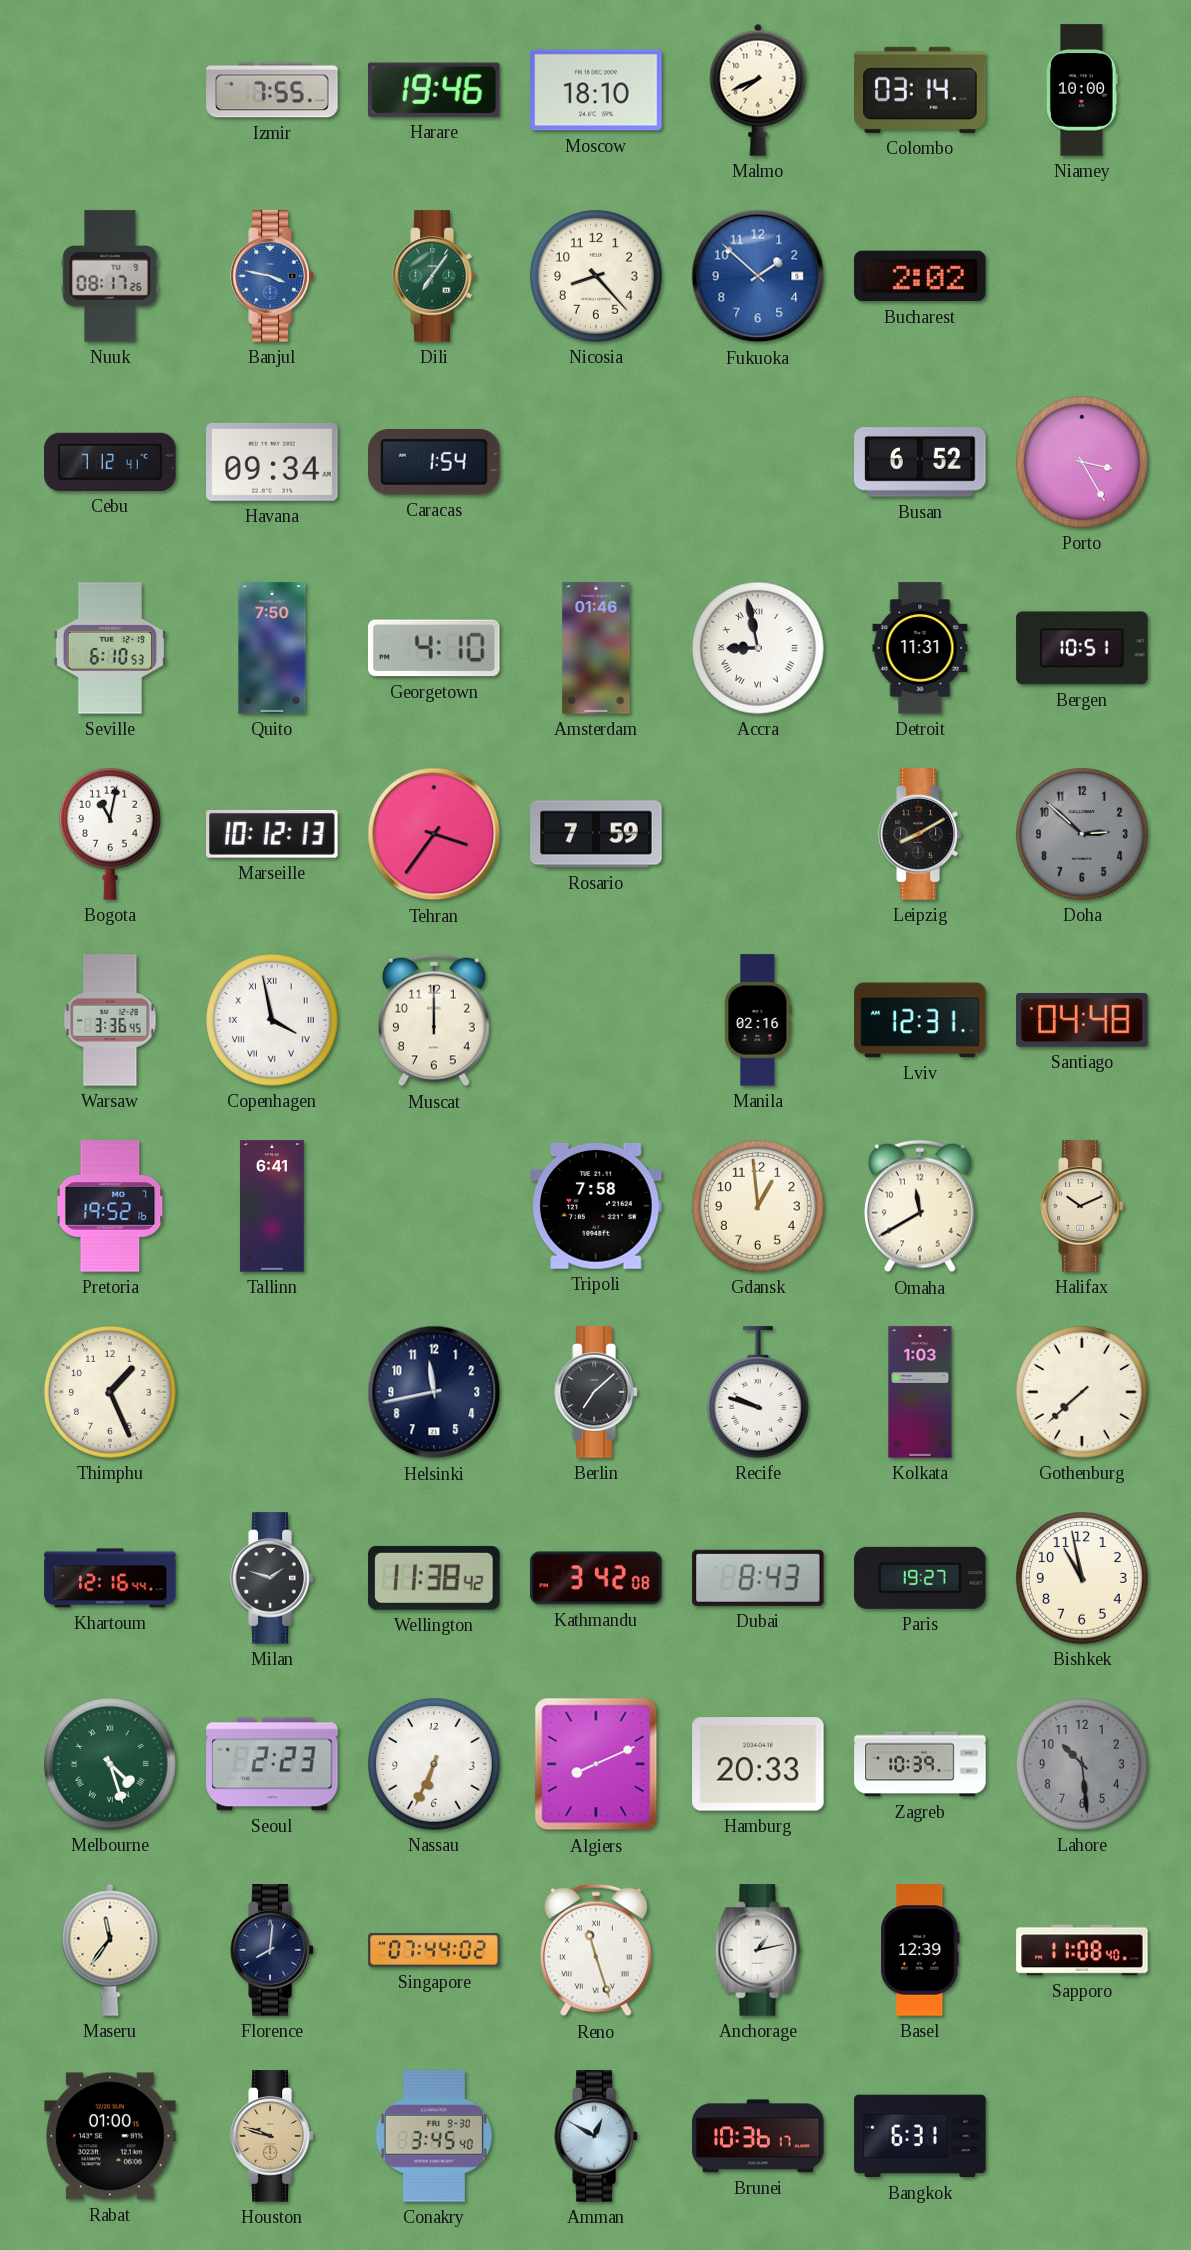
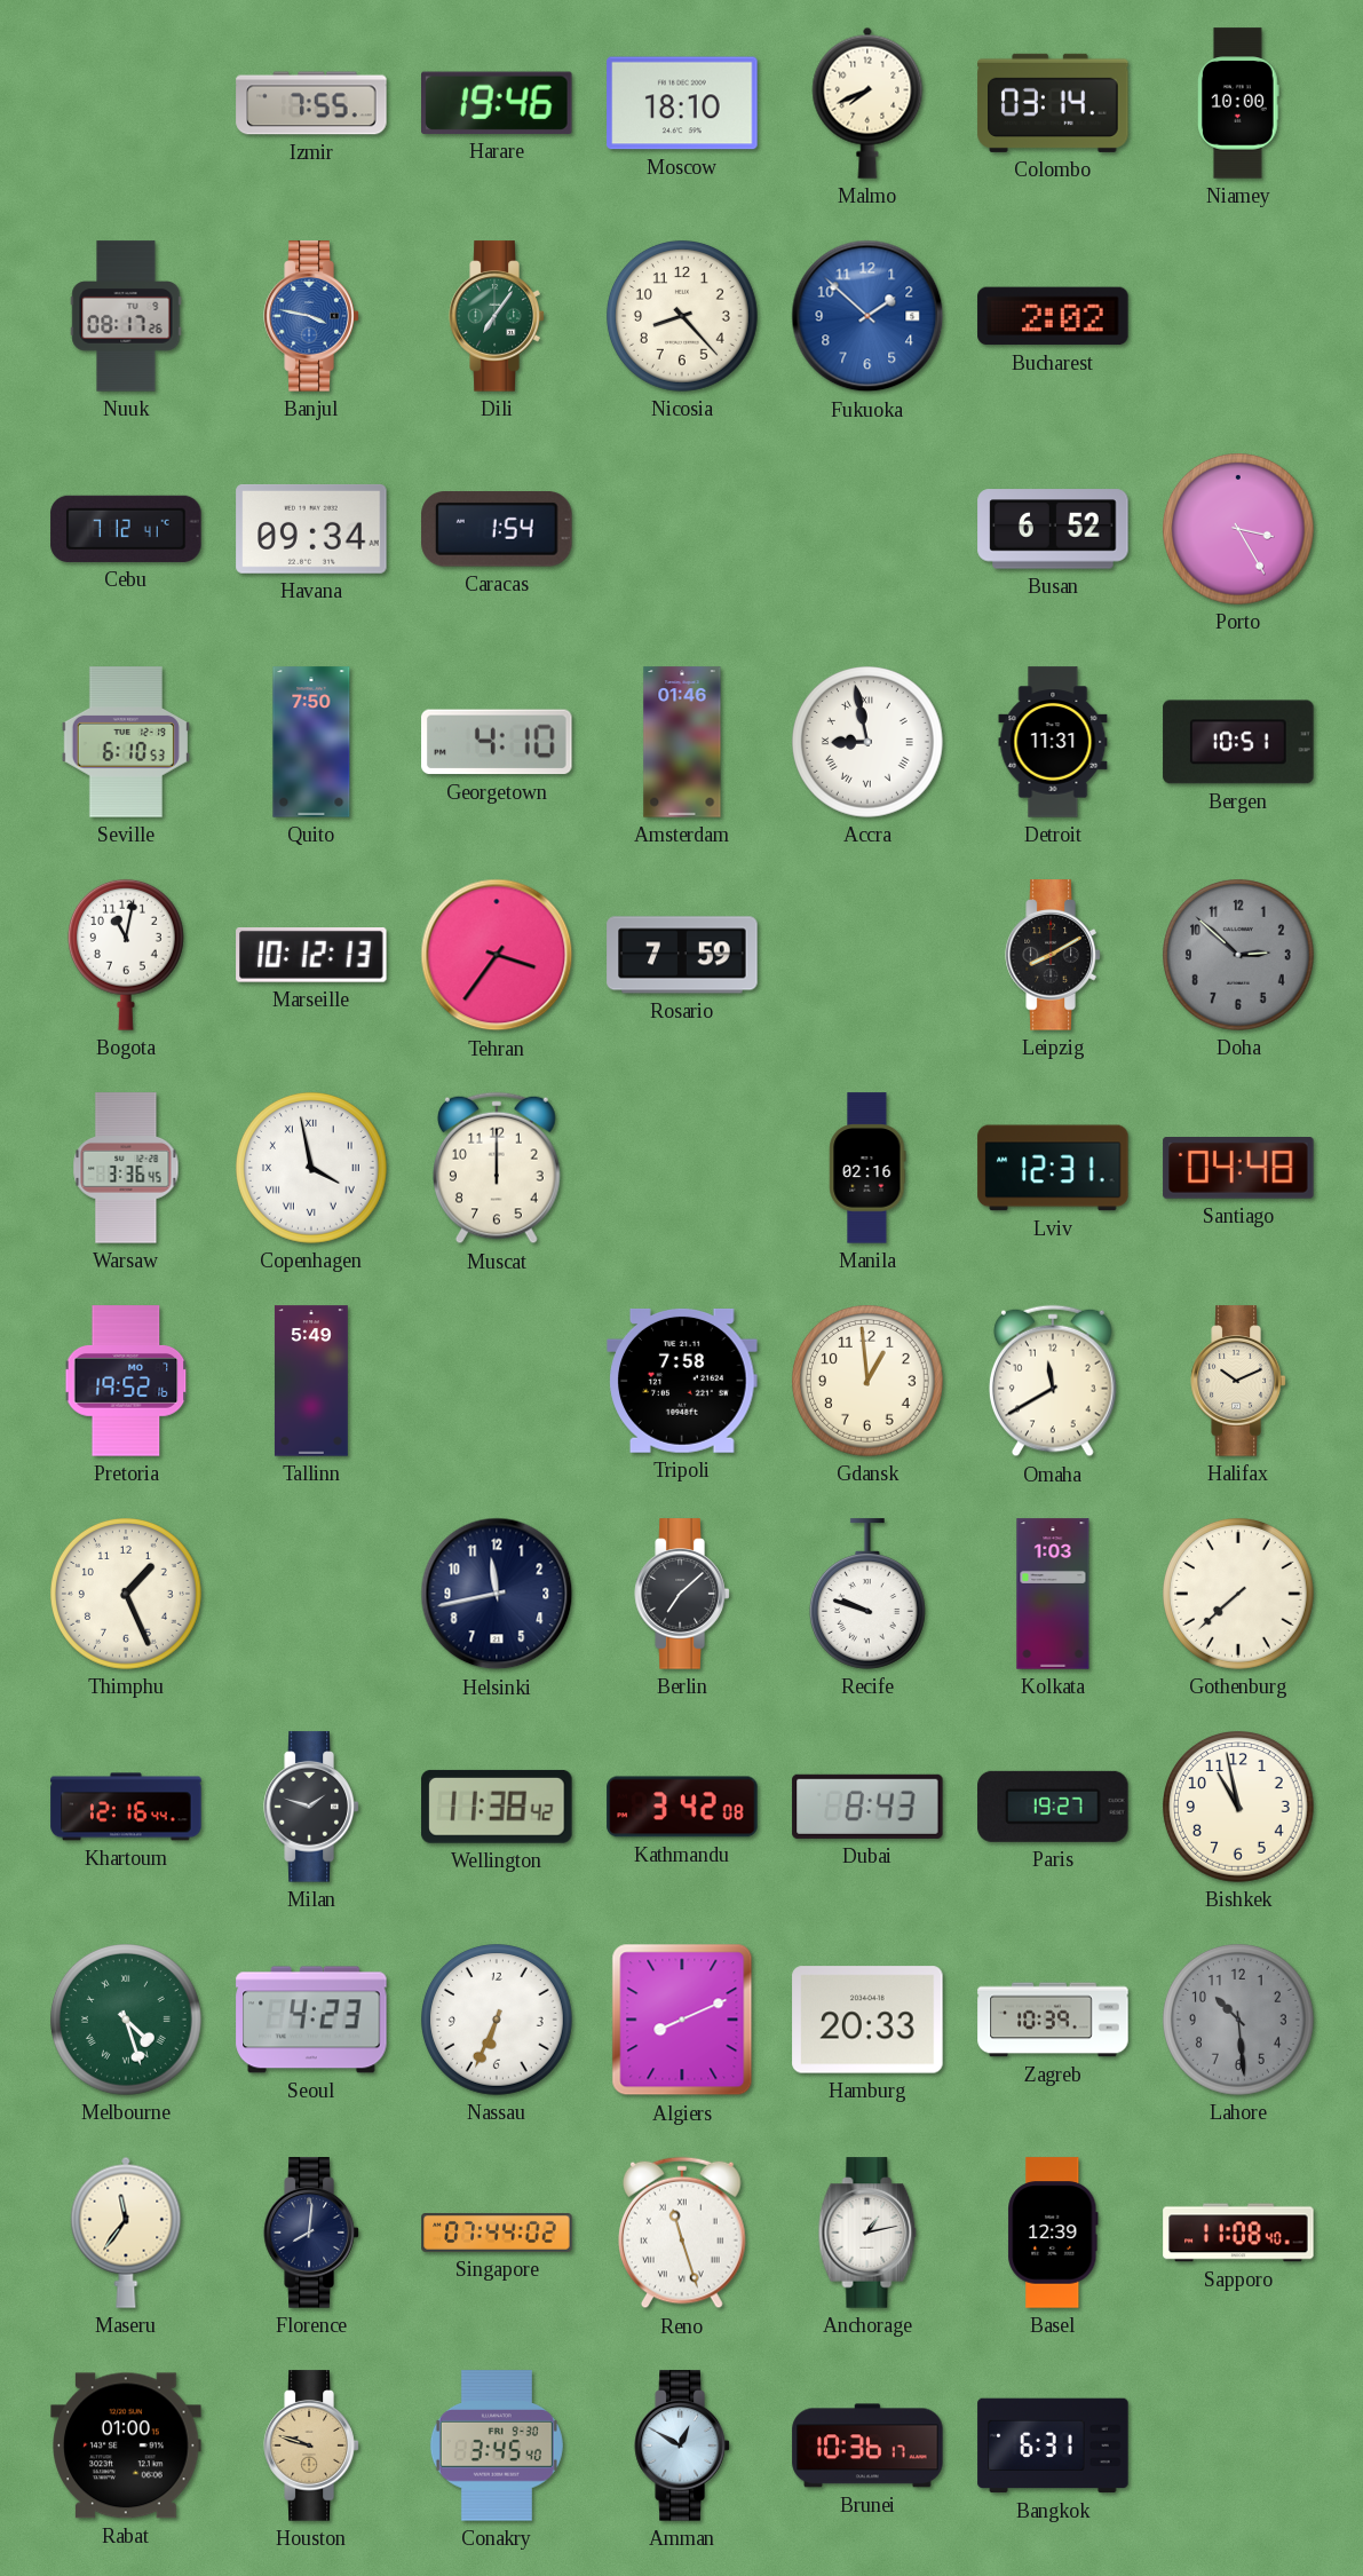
Tallinn: 6:41 -> 5:49 (311, 1381)
Seoul: 2:23 -> 4:23 (311, 2020)
